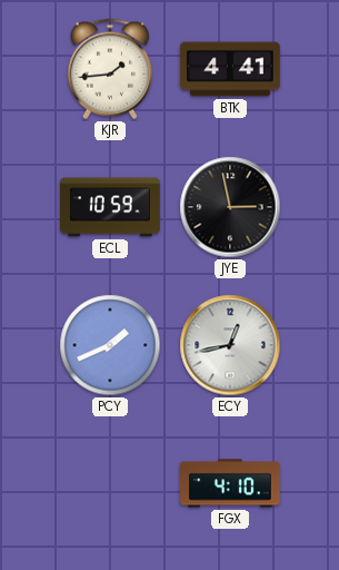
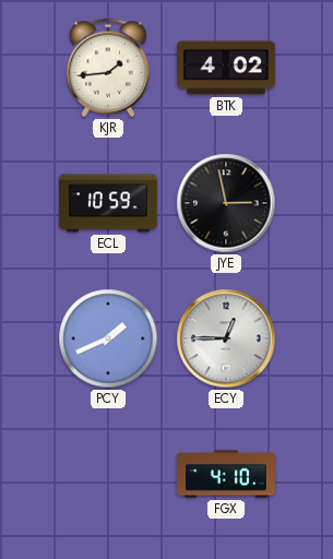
BTK: 4:41 -> 4:02 (227, 68)
ECY: 12:43 -> 12:45 (226, 338)
